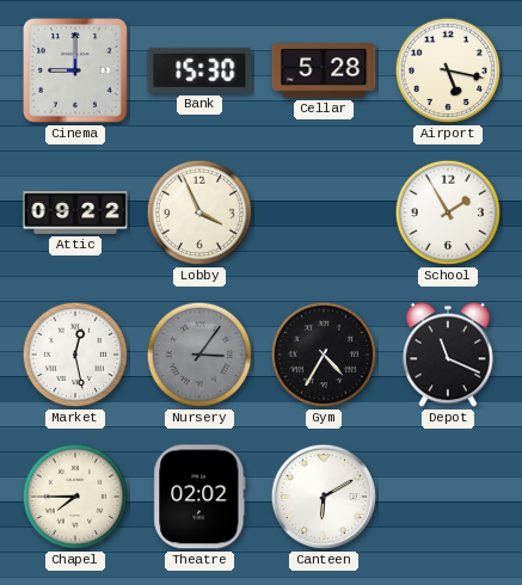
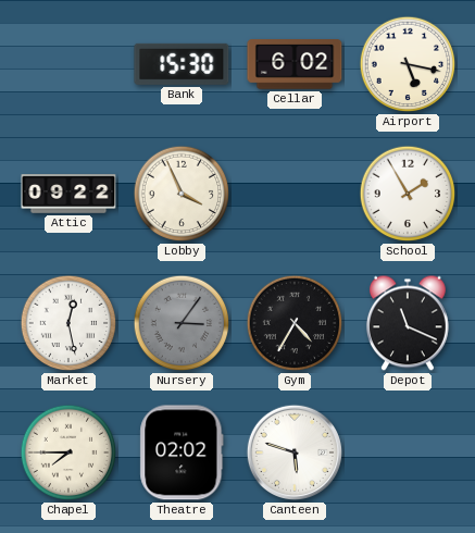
Cinema: 9:00 -> none (76, 72)
Cellar: 5:28 -> 6:02 (295, 65)
Canteen: 6:10 -> 5:48 (295, 453)
